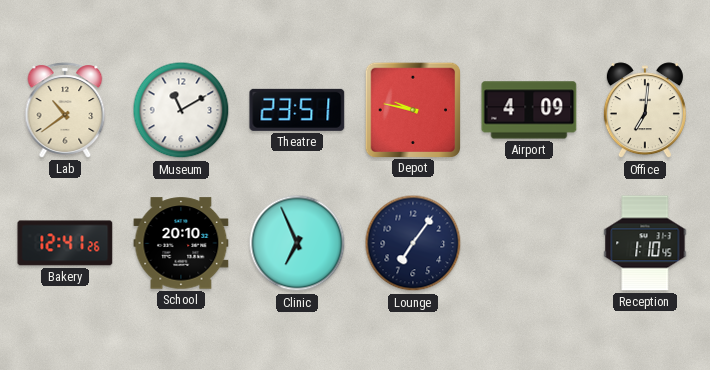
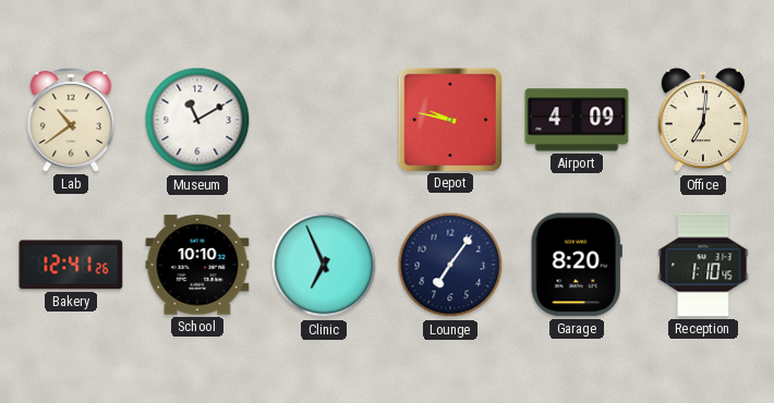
Theatre: 23:51 -> none (297, 110)
School: 20:10 -> 10:10 (197, 265)
Garage: none -> 8:20 (577, 265)
